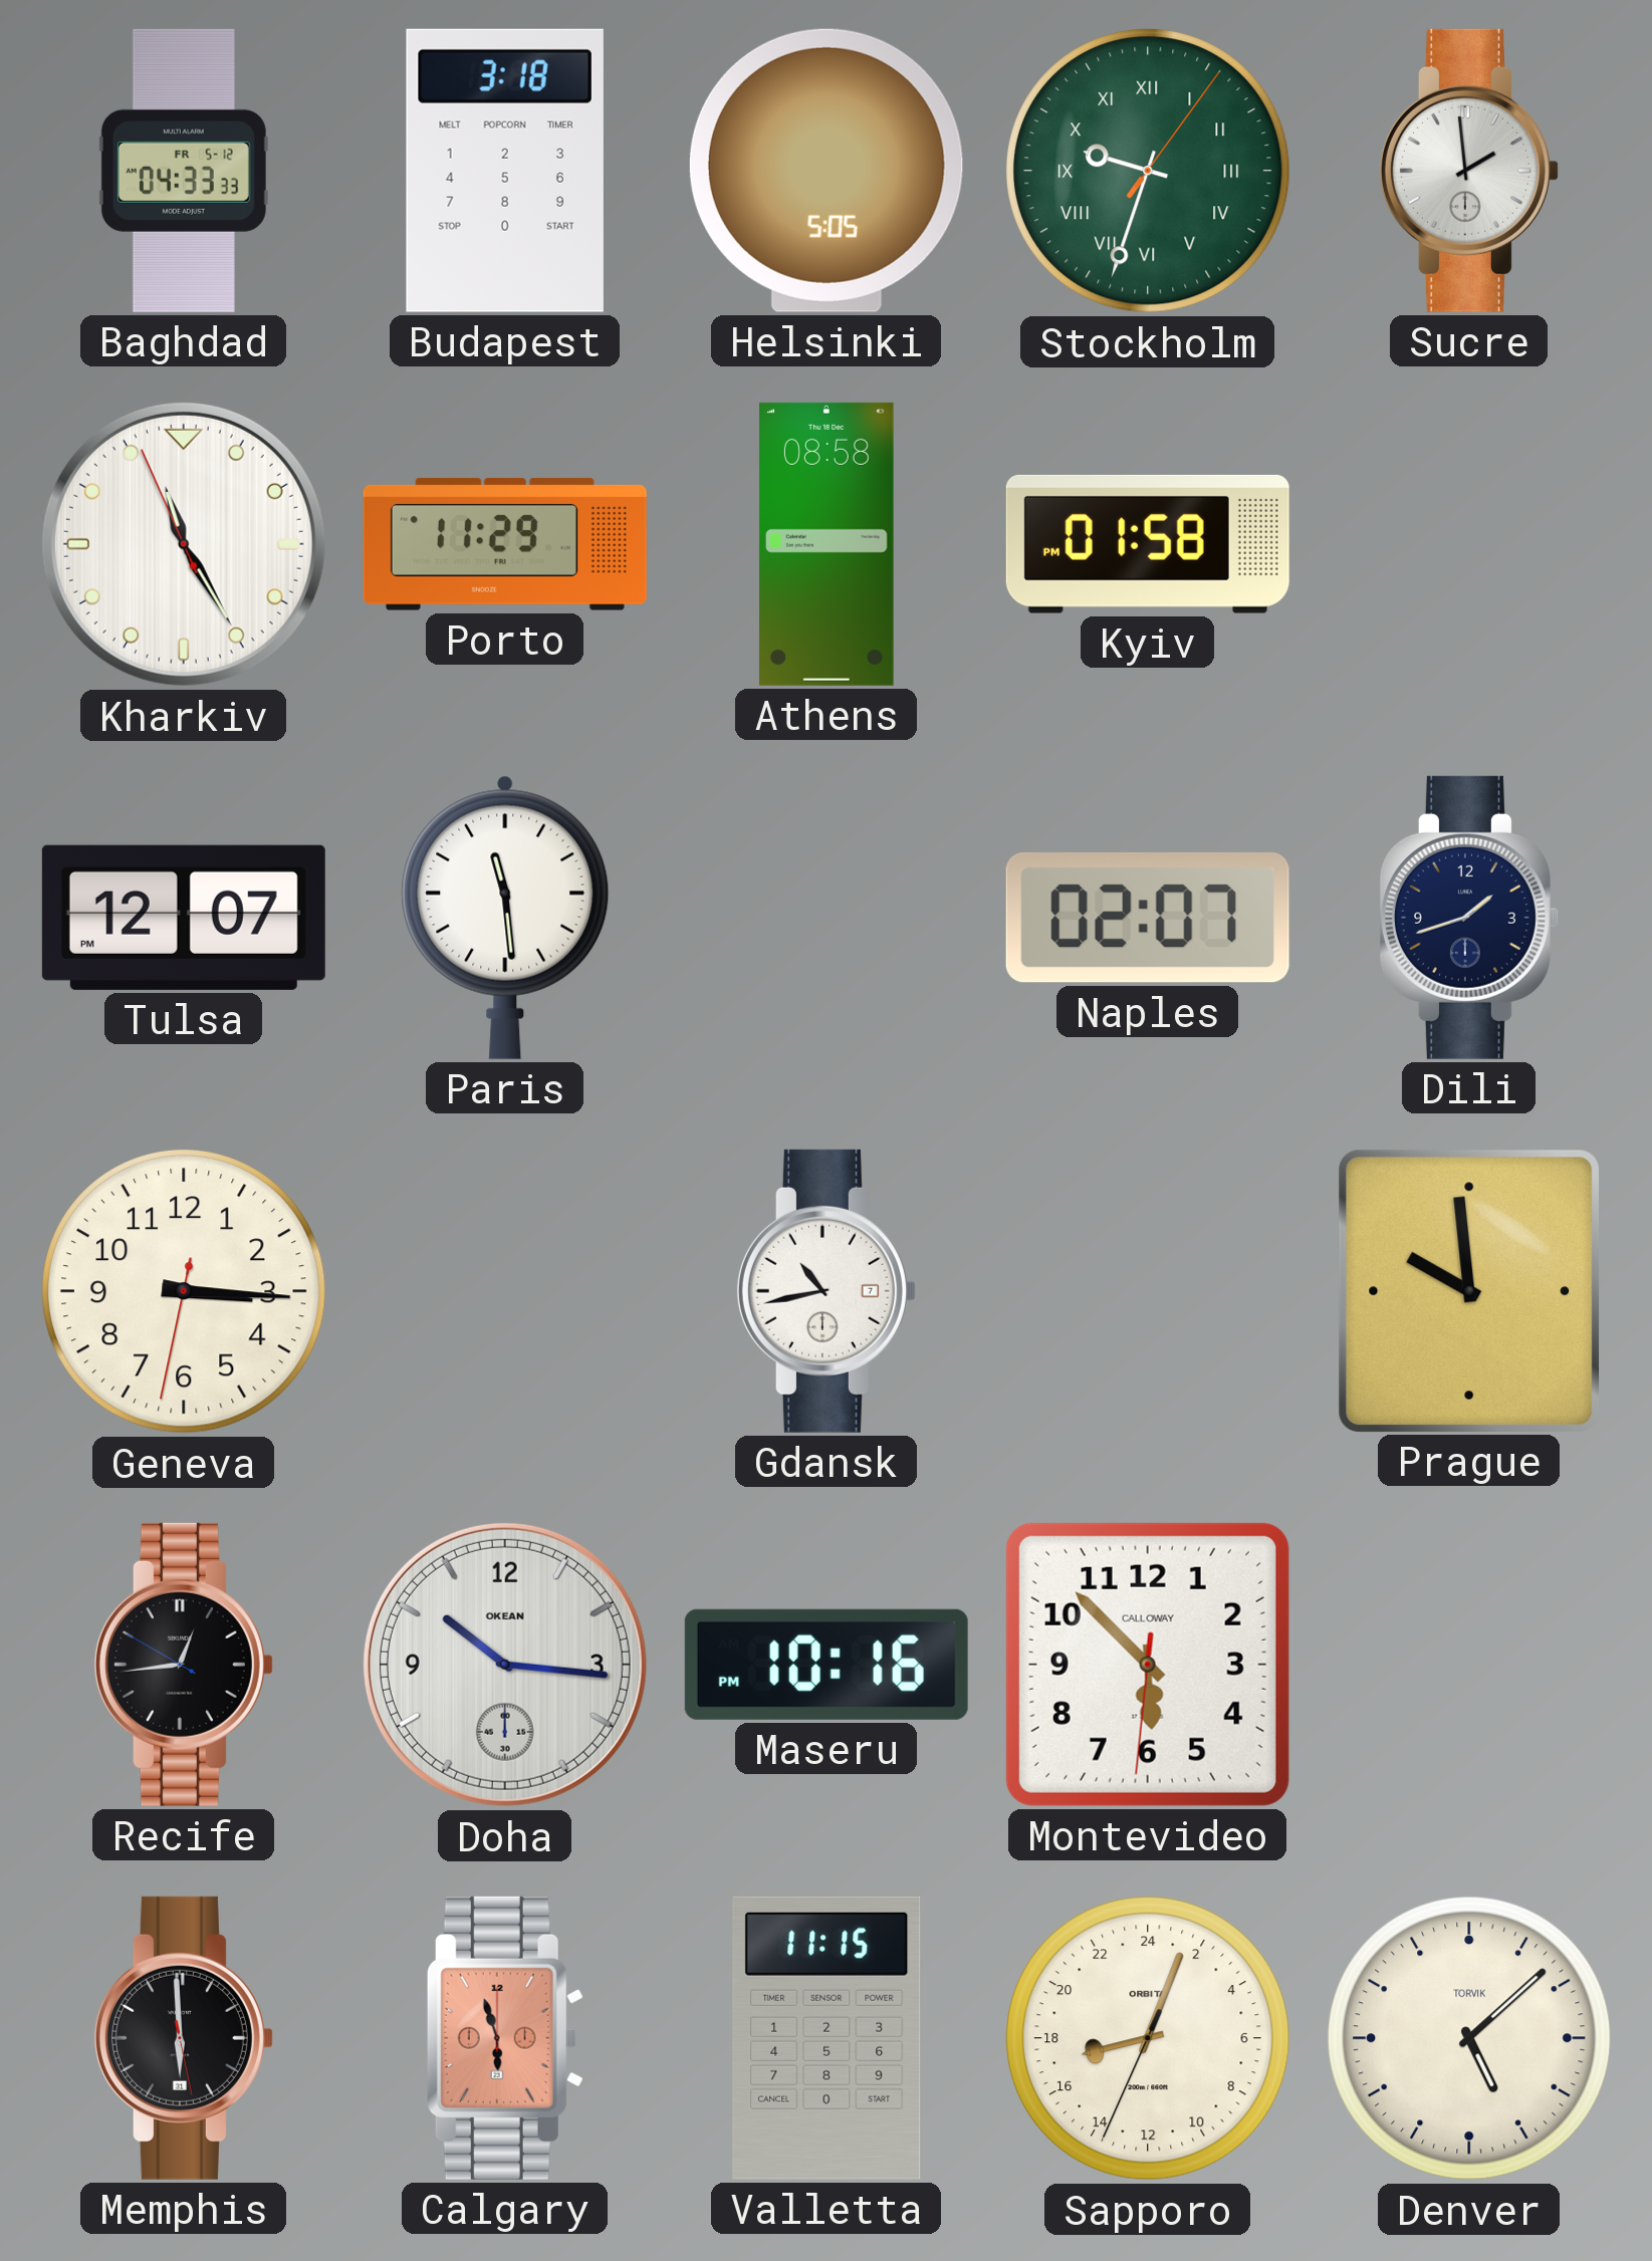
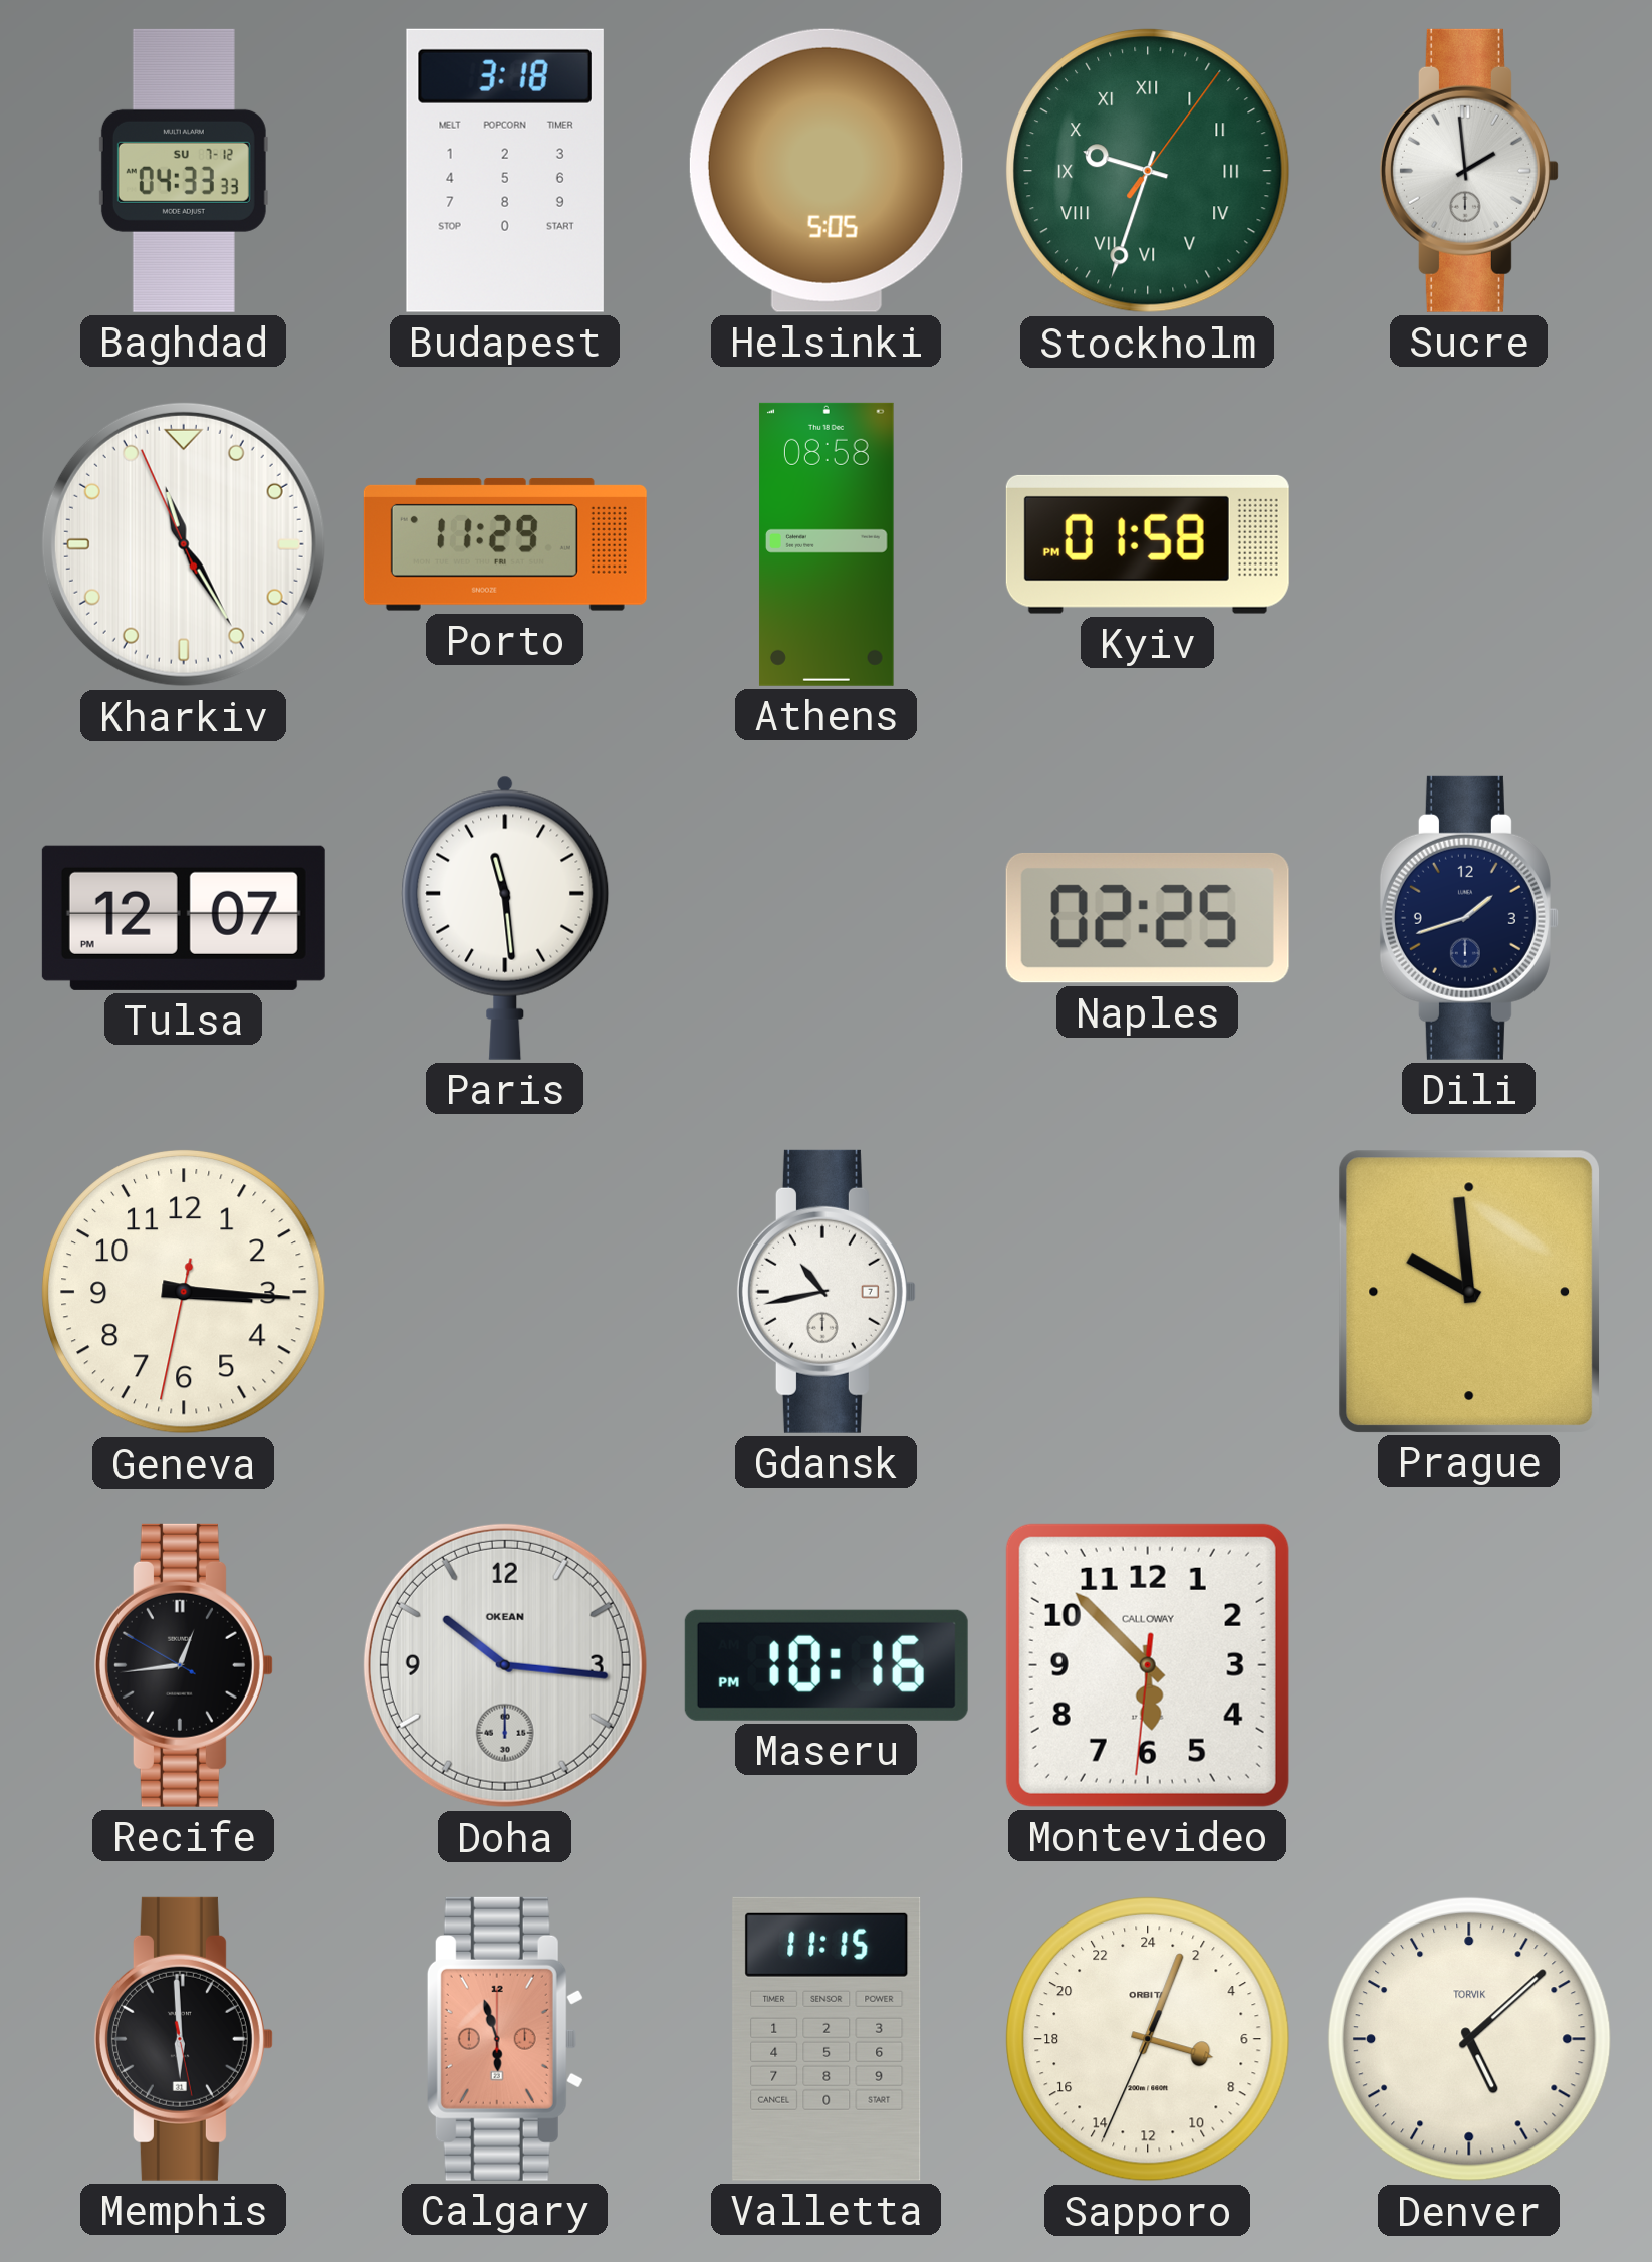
Baghdad date: FR 5-12 -> SU 7-12 (184, 171)
Naples: 02:07 -> 02:25 (1148, 918)
Sapporo: 17:03 -> 7:03 (1149, 2040)
